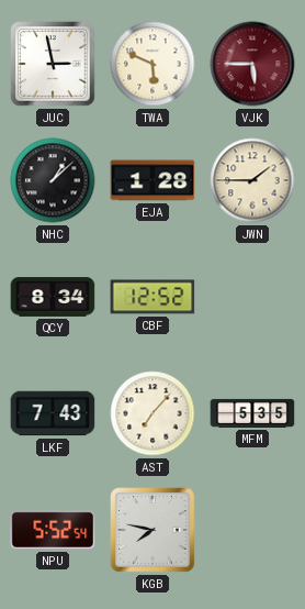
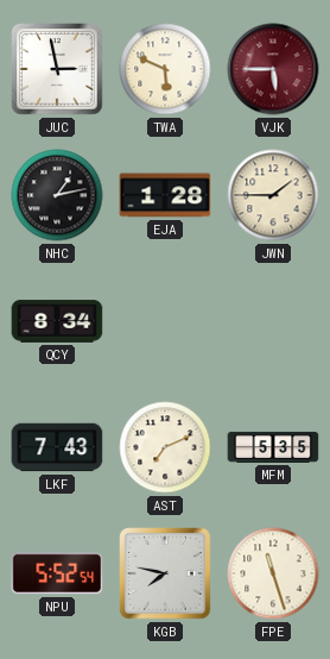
NHC: 1:08 -> 1:13 (57, 195)
CBF: 12:52 -> none (152, 297)
AST: 7:07 -> 7:11 (165, 447)
FPE: none -> 11:27 (273, 573)
